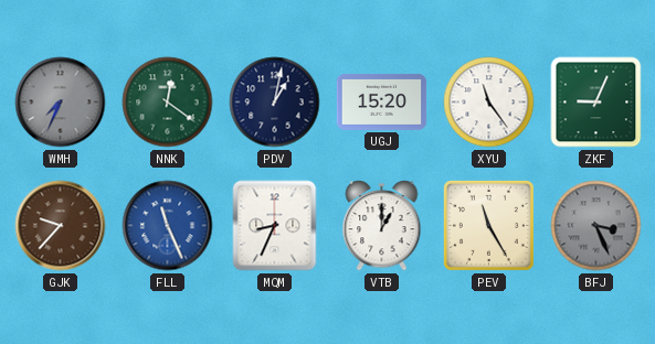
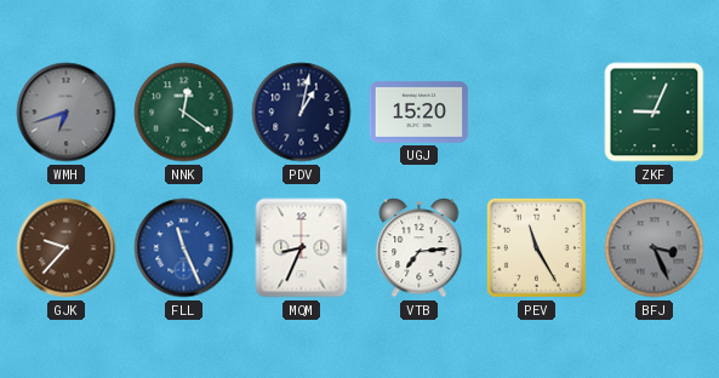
WMH: 7:34 -> 6:42 (67, 113)
XYU: 11:24 -> none (489, 103)
VTB: 1:00 -> 7:14 (420, 248)
